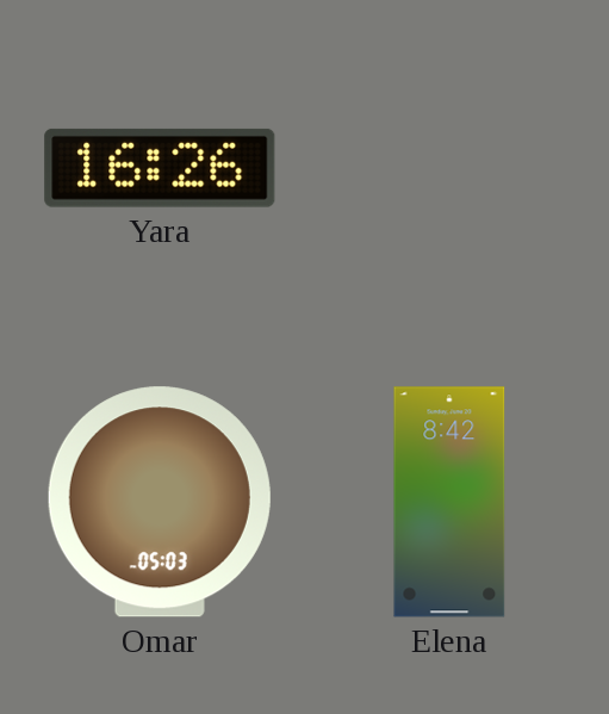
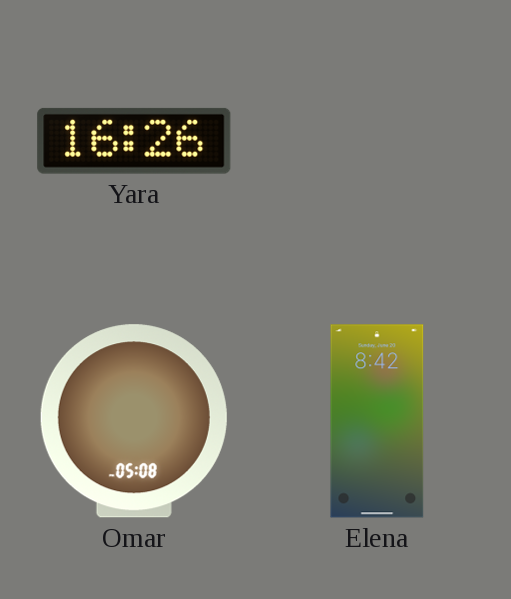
Omar: 05:03 -> 05:08 (134, 421)
